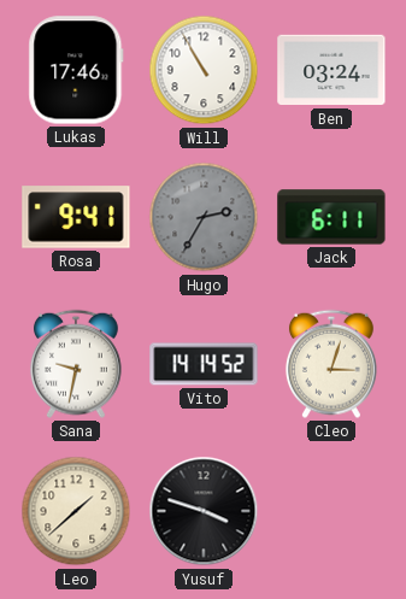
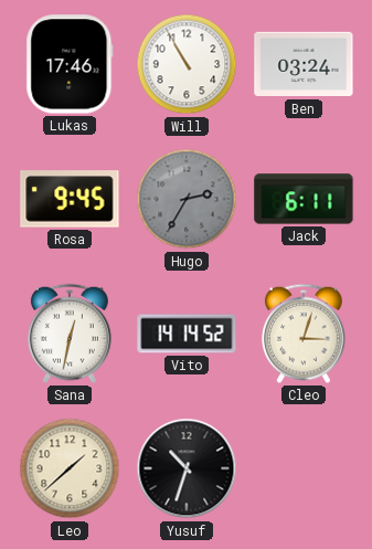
Rosa: 9:41 -> 9:45 (70, 199)
Sana: 9:32 -> 12:32 (70, 334)
Yusuf: 3:48 -> 10:33 (187, 468)
